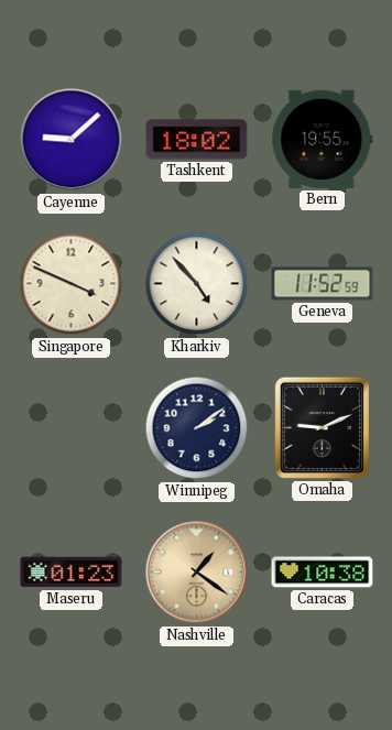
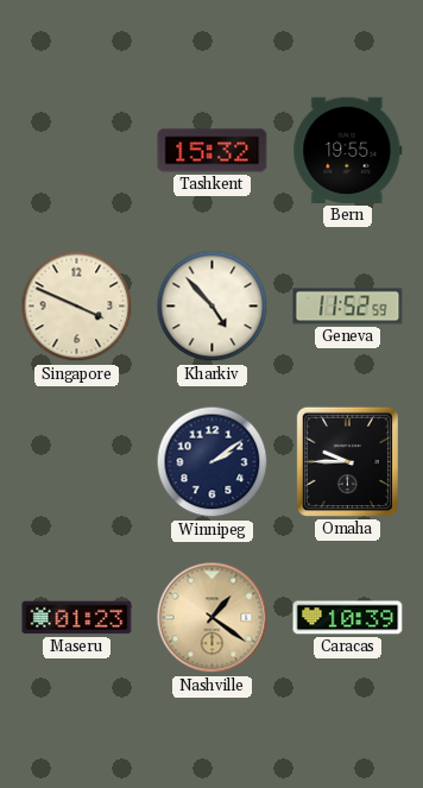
Cayenne: 9:08 -> none (72, 140)
Tashkent: 18:02 -> 15:32 (213, 151)
Omaha: 9:11 -> 9:45 (347, 461)
Caracas: 10:38 -> 10:39 (348, 618)
